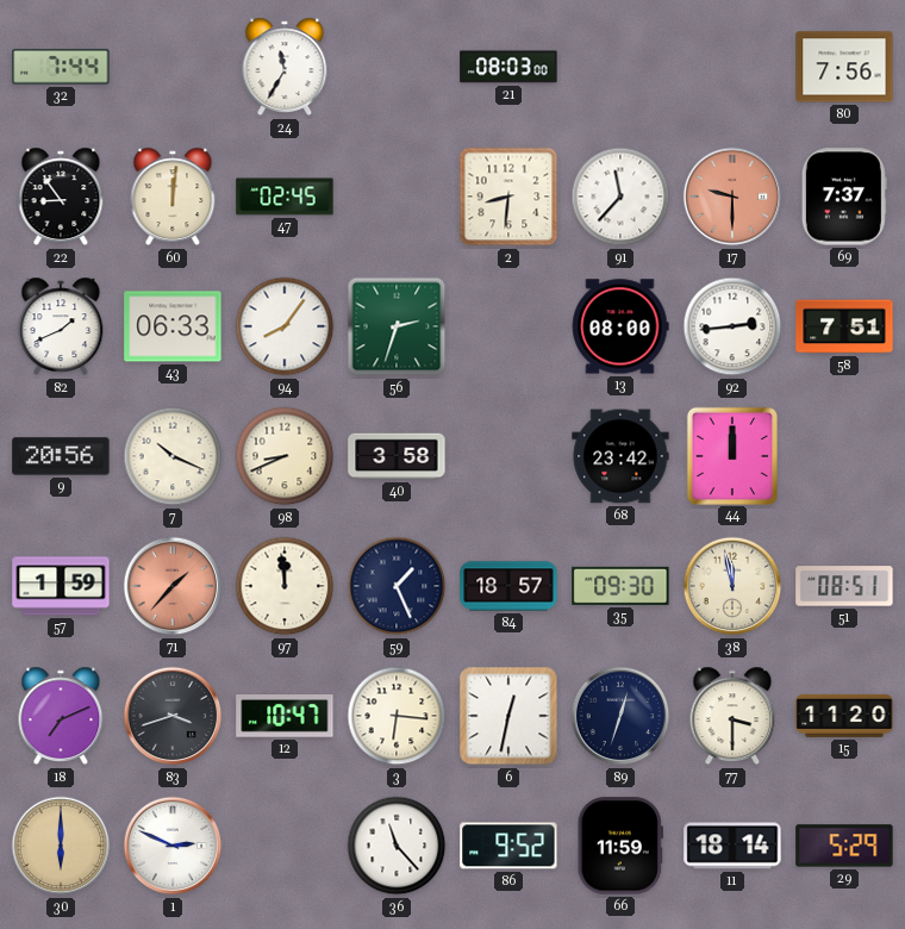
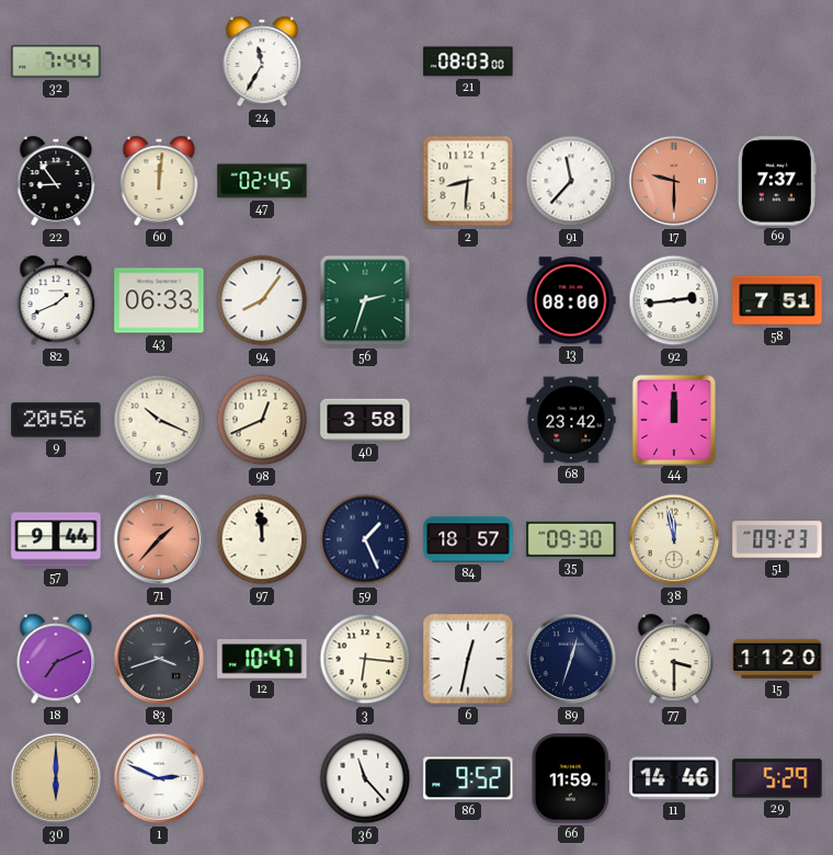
80: 7:56 -> none (844, 67)
98: 8:41 -> 12:41 (262, 420)
57: 1:59 -> 9:44 (56, 539)
51: 08:51 -> 09:23 (777, 539)
11: 18:14 -> 14:46 (674, 778)
